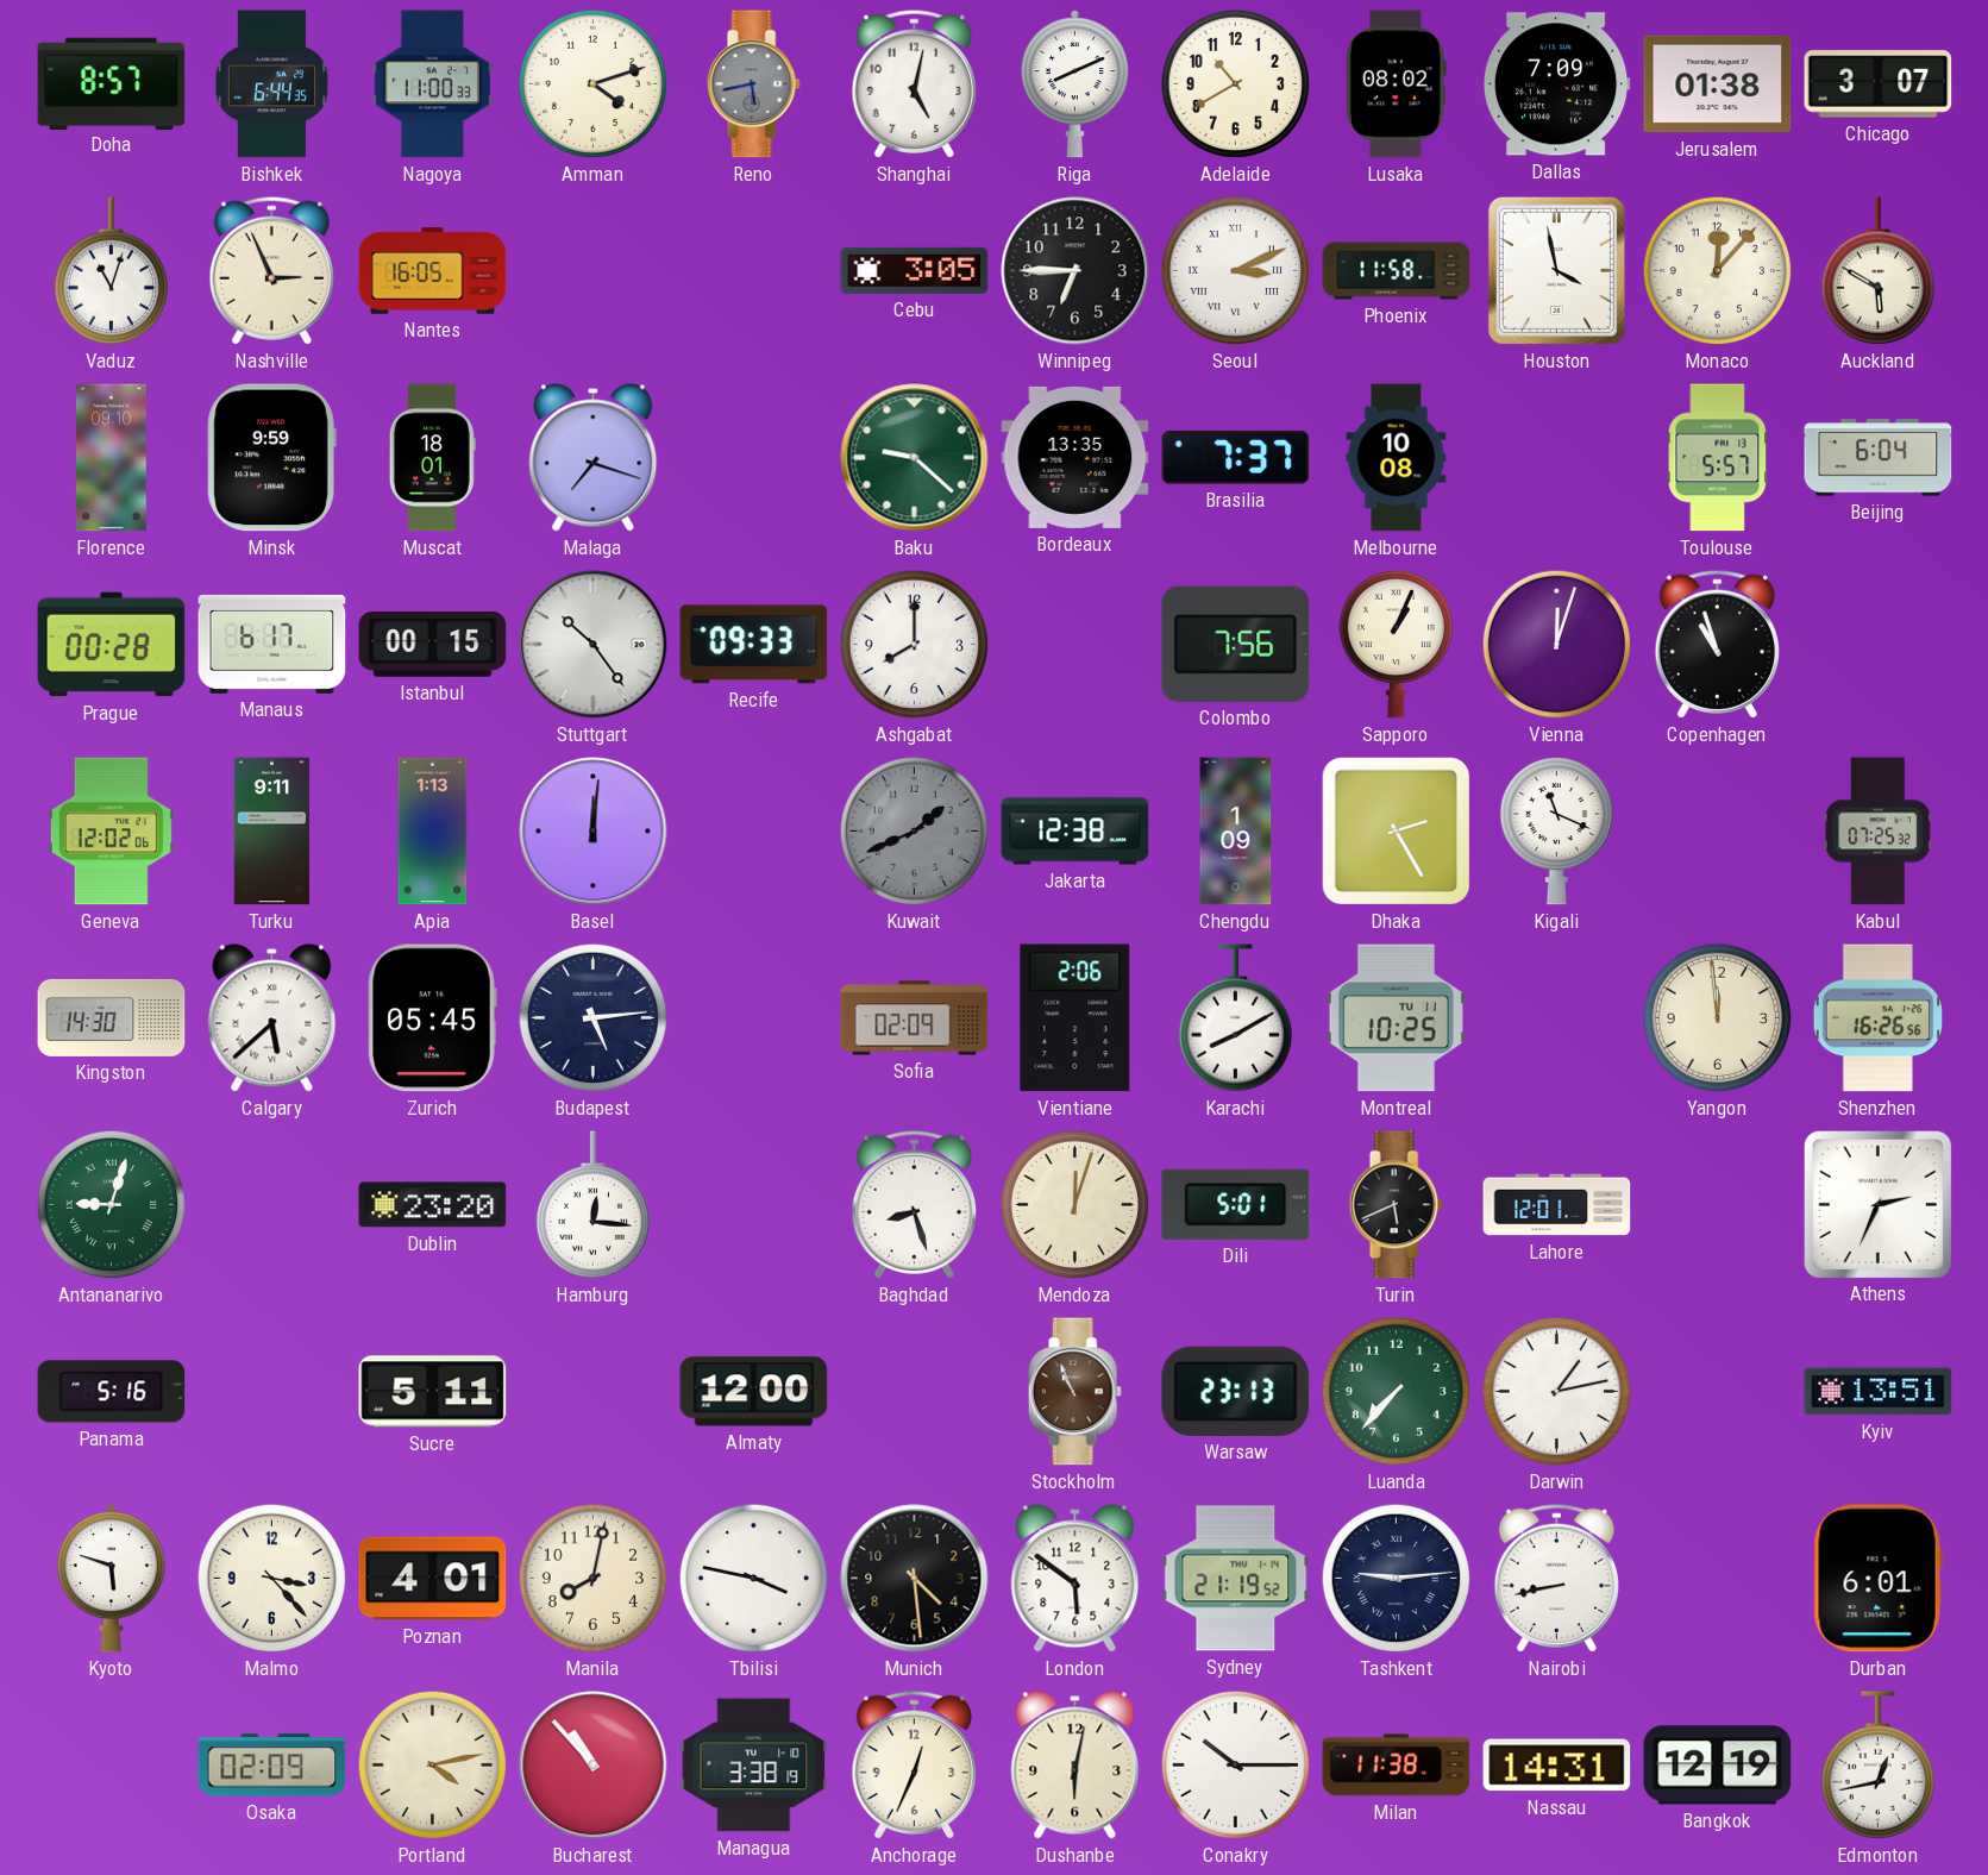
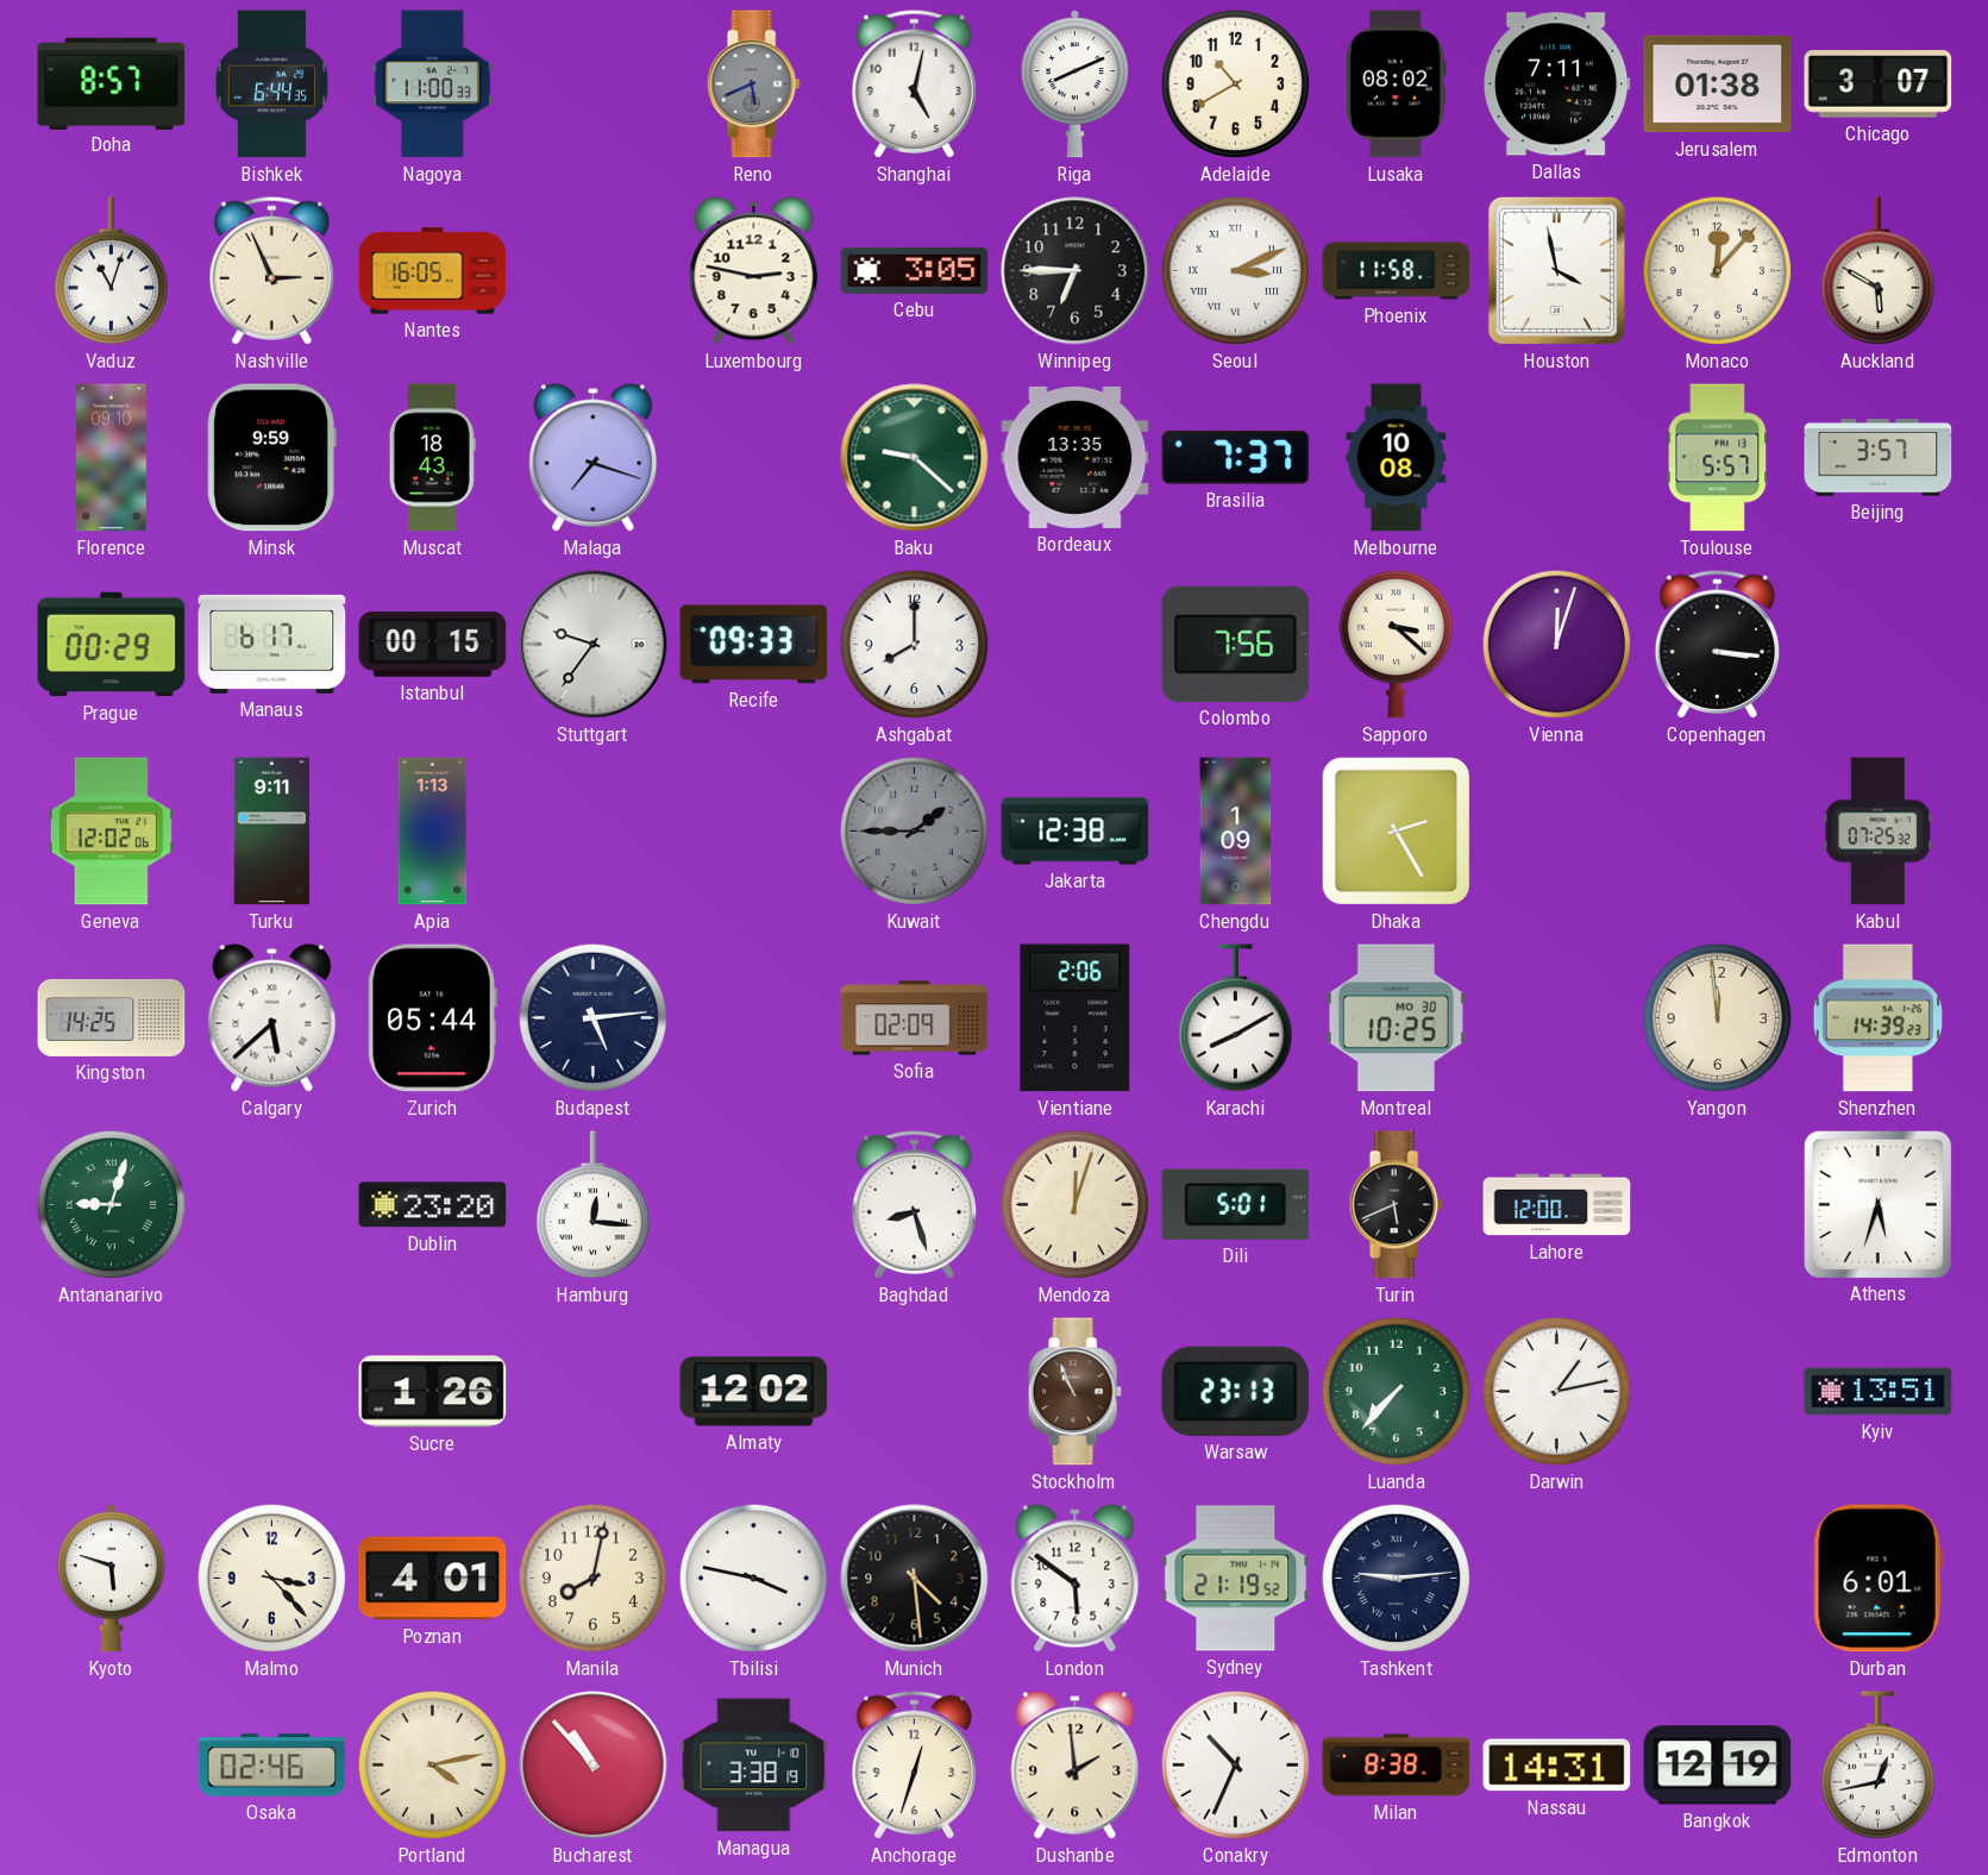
Amman: 4:12 -> none (594, 84)
Reno: 5:43 -> 5:41 (753, 84)
Dallas: 7:09 -> 7:11 (1556, 84)
Luxembourg: none -> 2:47 (754, 271)
Muscat: 18:01 -> 18:43 (432, 458)
Beijing: 6:04 -> 3:57 (1879, 458)
Prague: 00:28 -> 00:29 (112, 645)
Stuttgart: 10:24 -> 9:36 (594, 645)
Sapporo: 1:04 -> 3:22 (1396, 644)
Copenhagen: 10:57 -> 3:16 (1717, 644)
Basel: 12:01 -> none (594, 832)
Kuwait: 1:41 -> 1:45 (915, 832)
Kigali: 11:19 -> none (1556, 830)
Kingston: 14:30 -> 14:25 (112, 1017)
Zurich: 05:45 -> 05:44 (432, 1018)
Montreal date: TU 11 -> MO 30 (1396, 1018)
Shenzhen: 16:26 -> 14:39 (1879, 1018)
Lahore: 12:01 -> 12:00 (1557, 1205)
Athens: 2:34 -> 5:33 (1877, 1204)
Panama: 5:16 -> none (112, 1392)
Sucre: 5:11 -> 1:26 (433, 1392)
Almaty: 12:00 -> 12:02 (754, 1392)
Nairobi: 8:43 -> none (1556, 1578)
Osaka: 02:09 -> 02:46 (272, 1766)
Anchorage: 12:34 -> 12:33 (914, 1764)
Dushanbe: 6:02 -> 1:59 (1075, 1766)
Conakry: 10:15 -> 10:34 (1236, 1766)
Milan: 11:38 -> 8:38 (1397, 1766)
